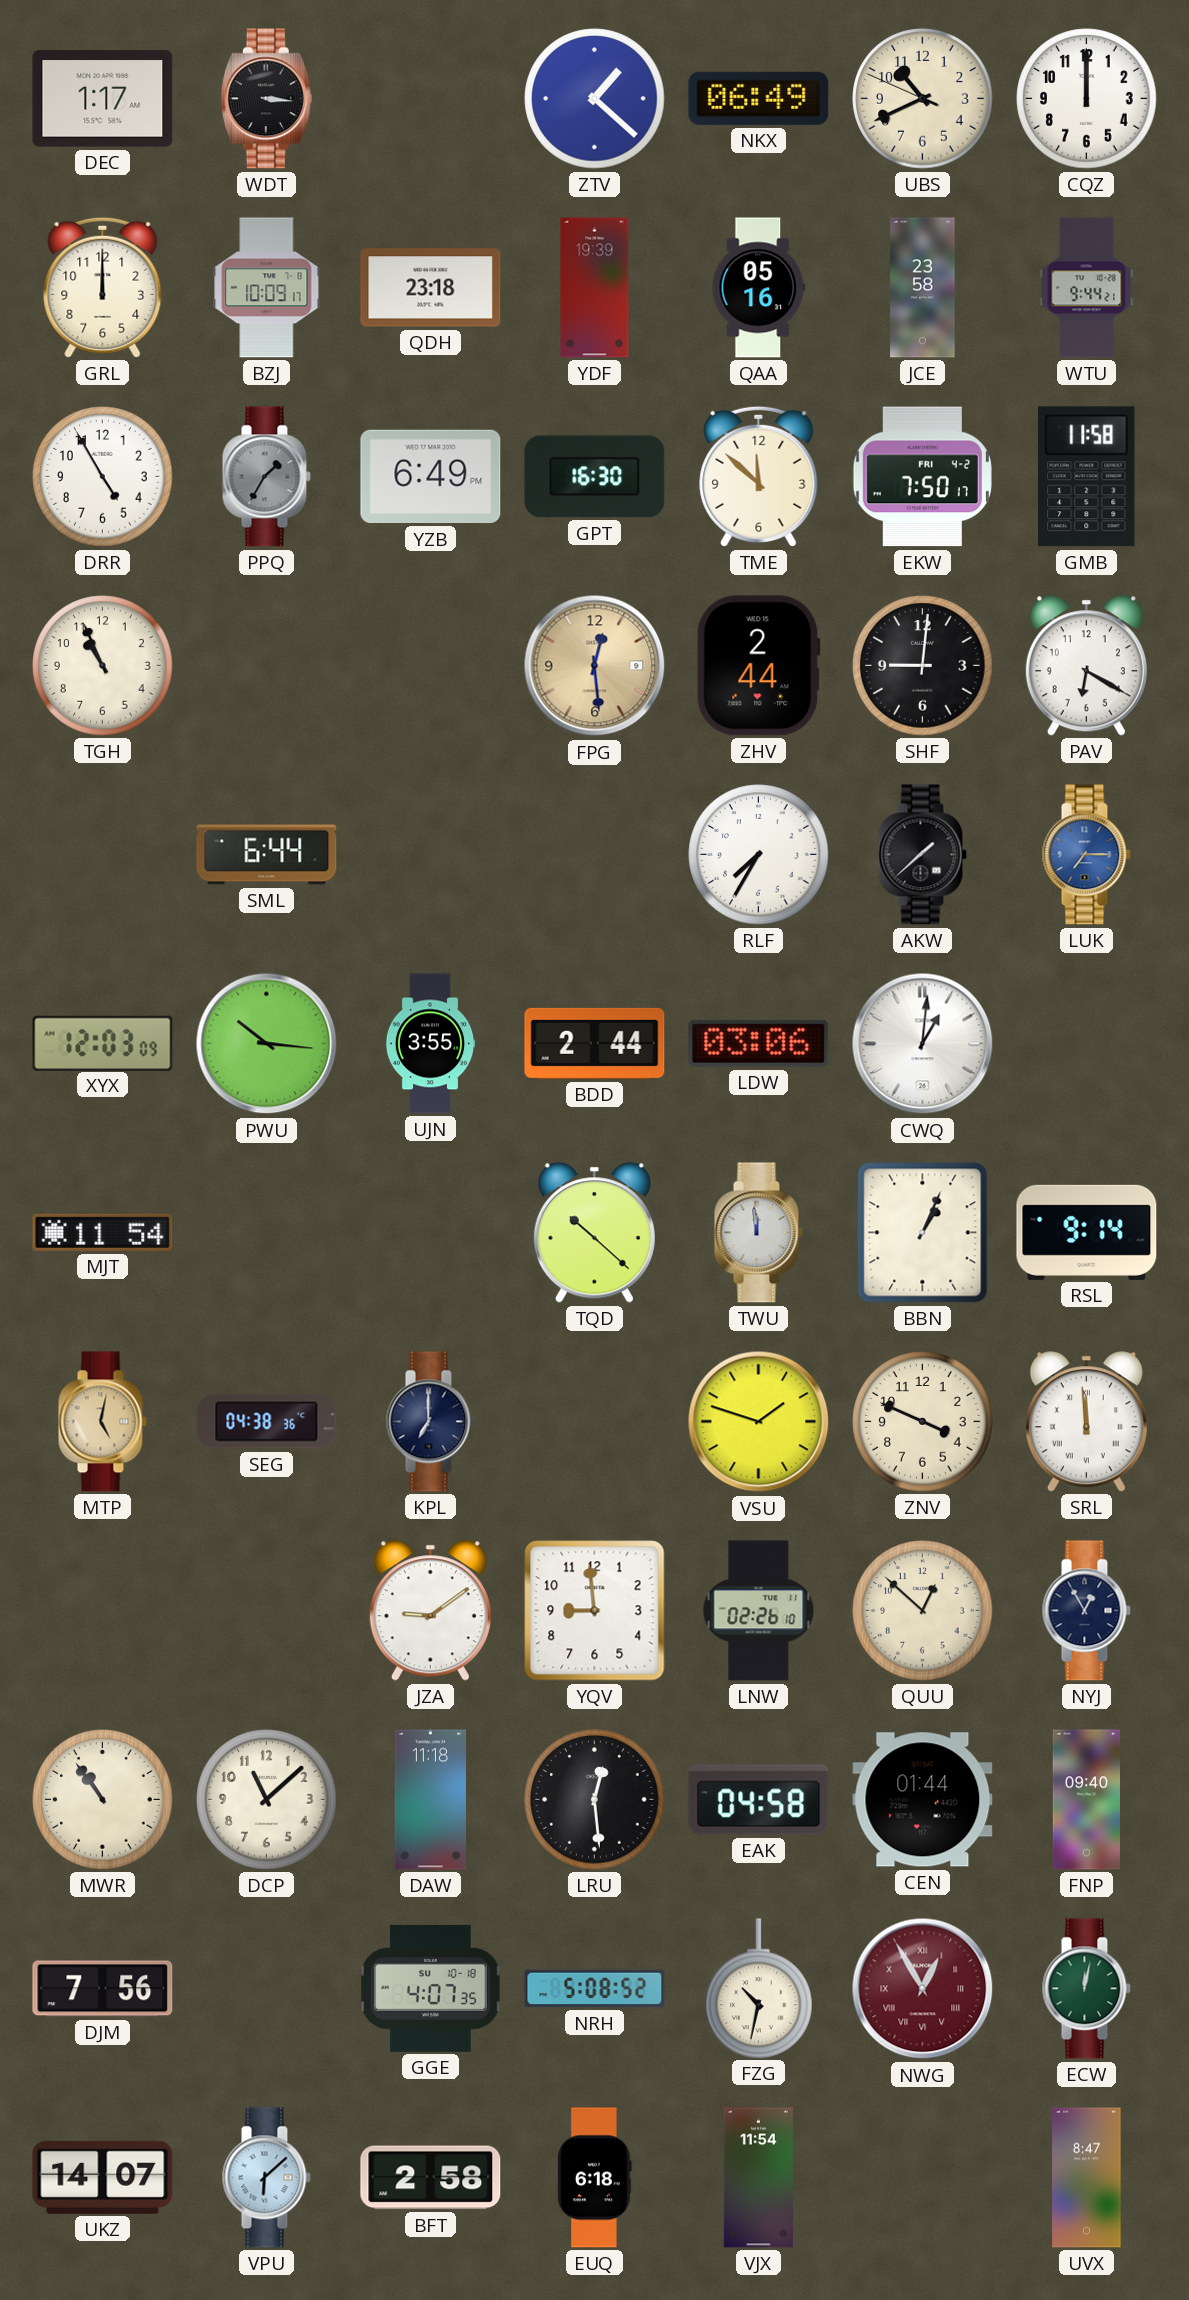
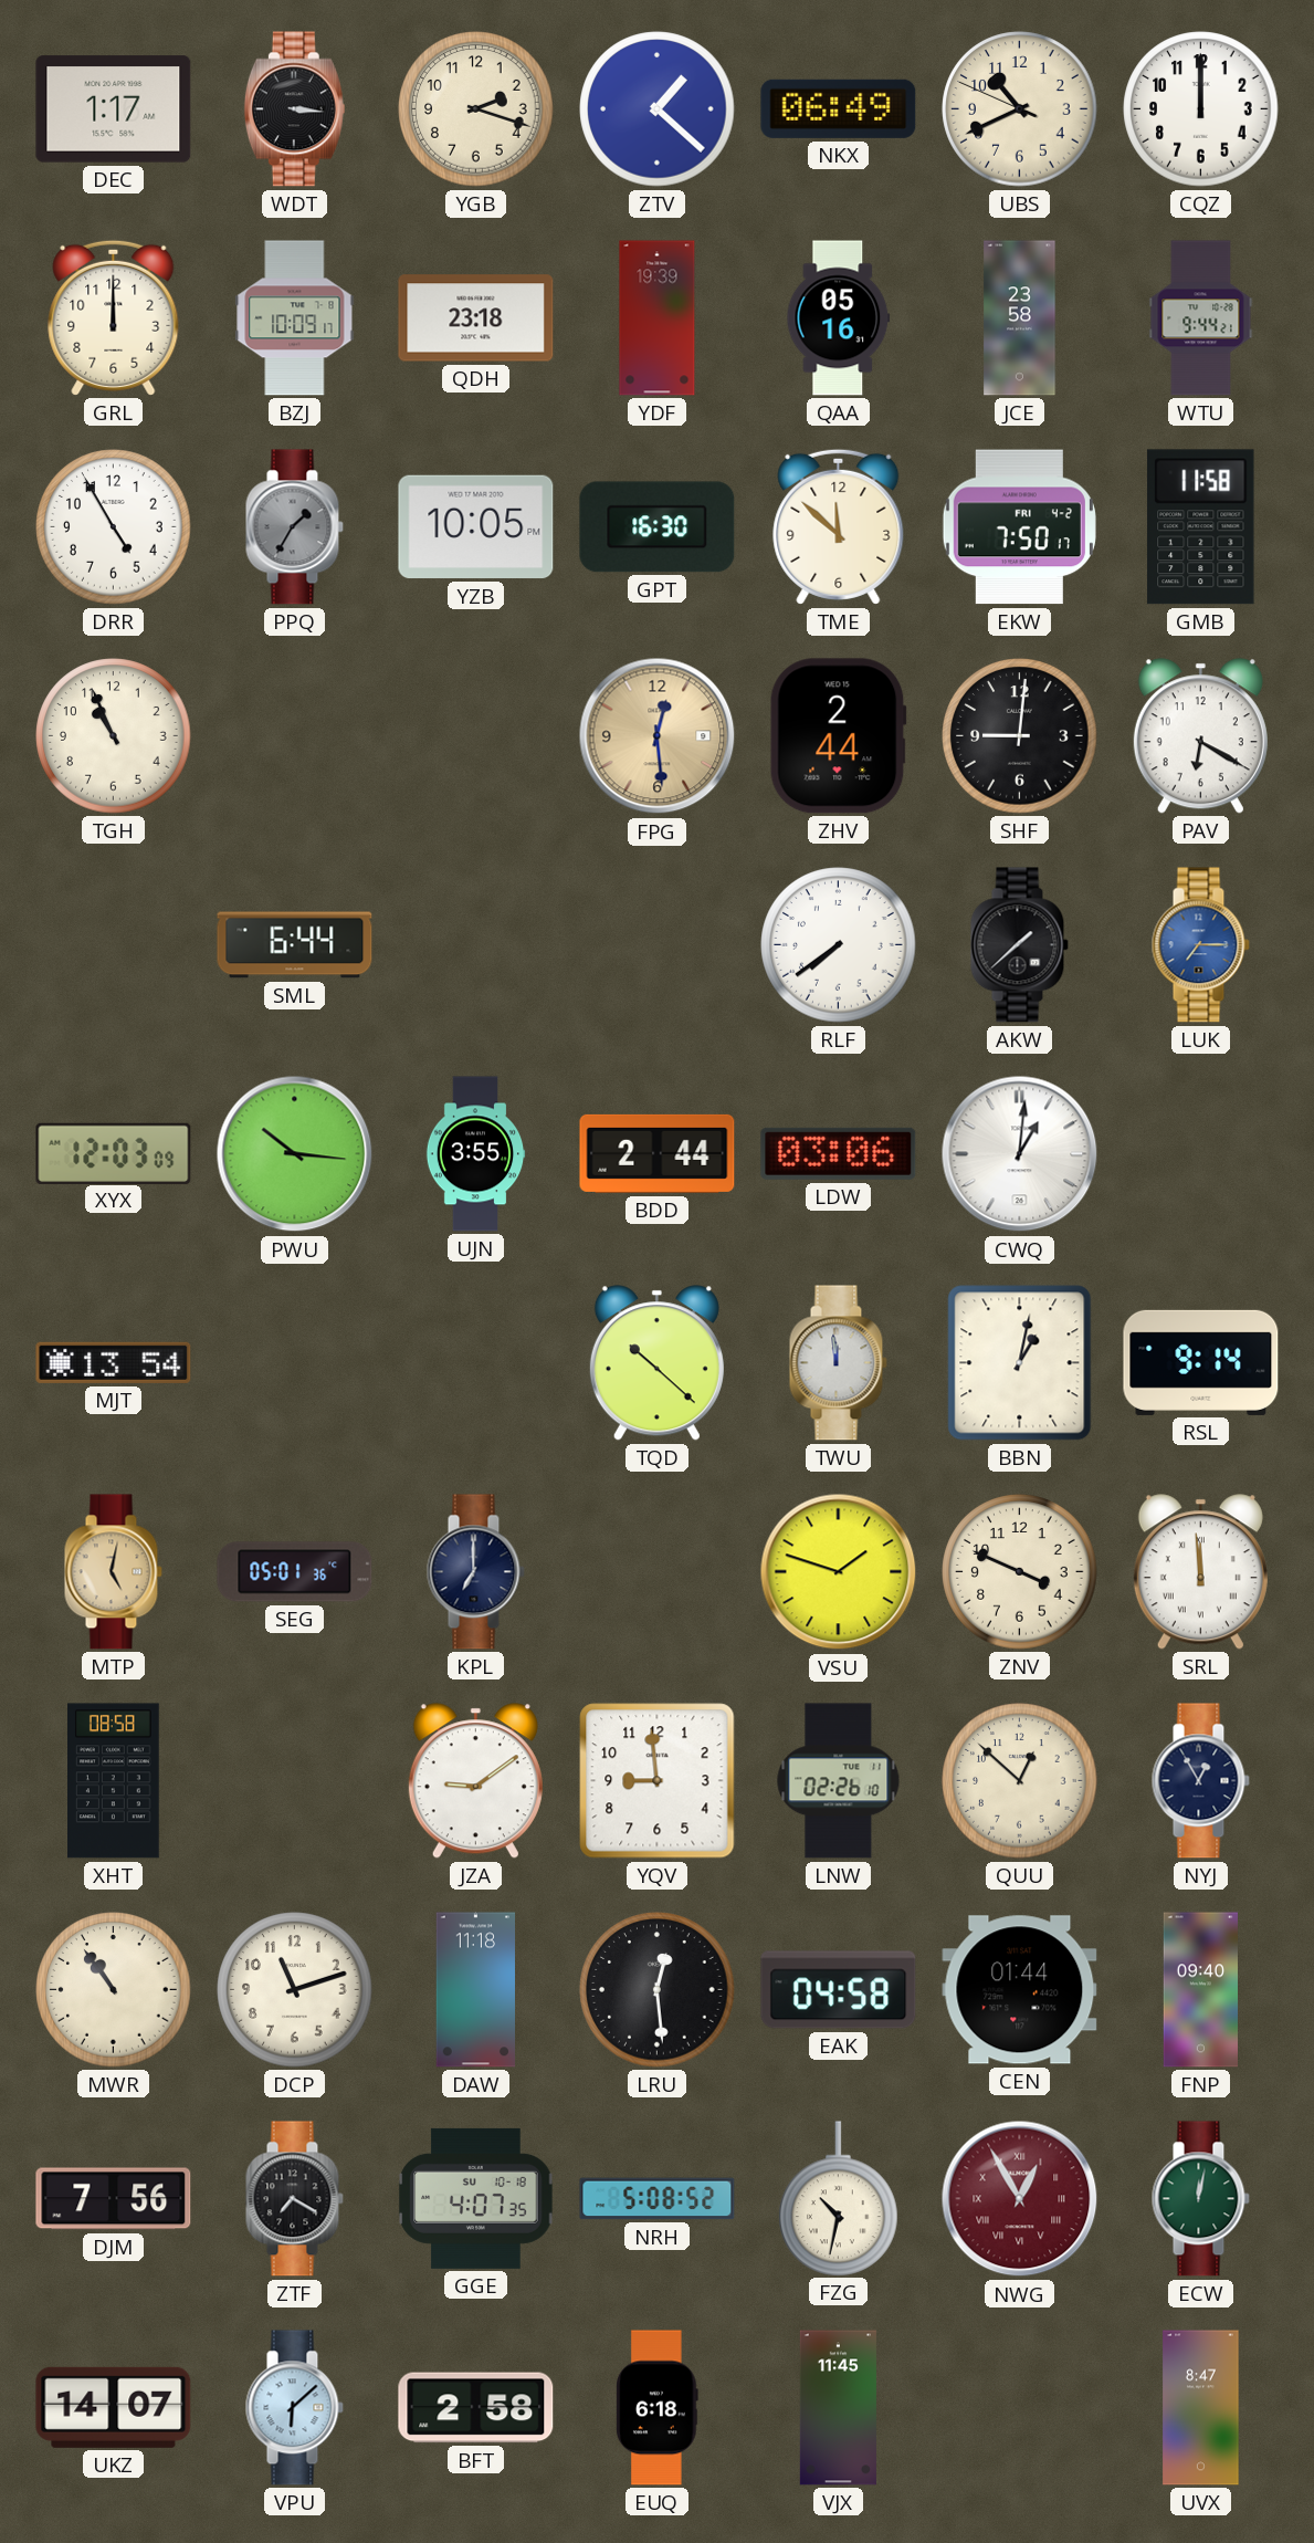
YGB: none -> 2:18 (476, 109)
YZB: 6:49 -> 10:05 (476, 527)
RLF: 7:35 -> 7:39 (839, 945)
MJT: 11:54 -> 13:54 (114, 1362)
BBN: 1:04 -> 1:02 (1020, 1363)
SEG: 04:38 -> 05:01 (295, 1572)
XHT: none -> 08:58 (114, 1781)
DCP: 11:08 -> 11:12 (295, 1990)
ZTF: none -> 7:20 (294, 2199)
VJX: 11:54 -> 11:45 (838, 2408)
